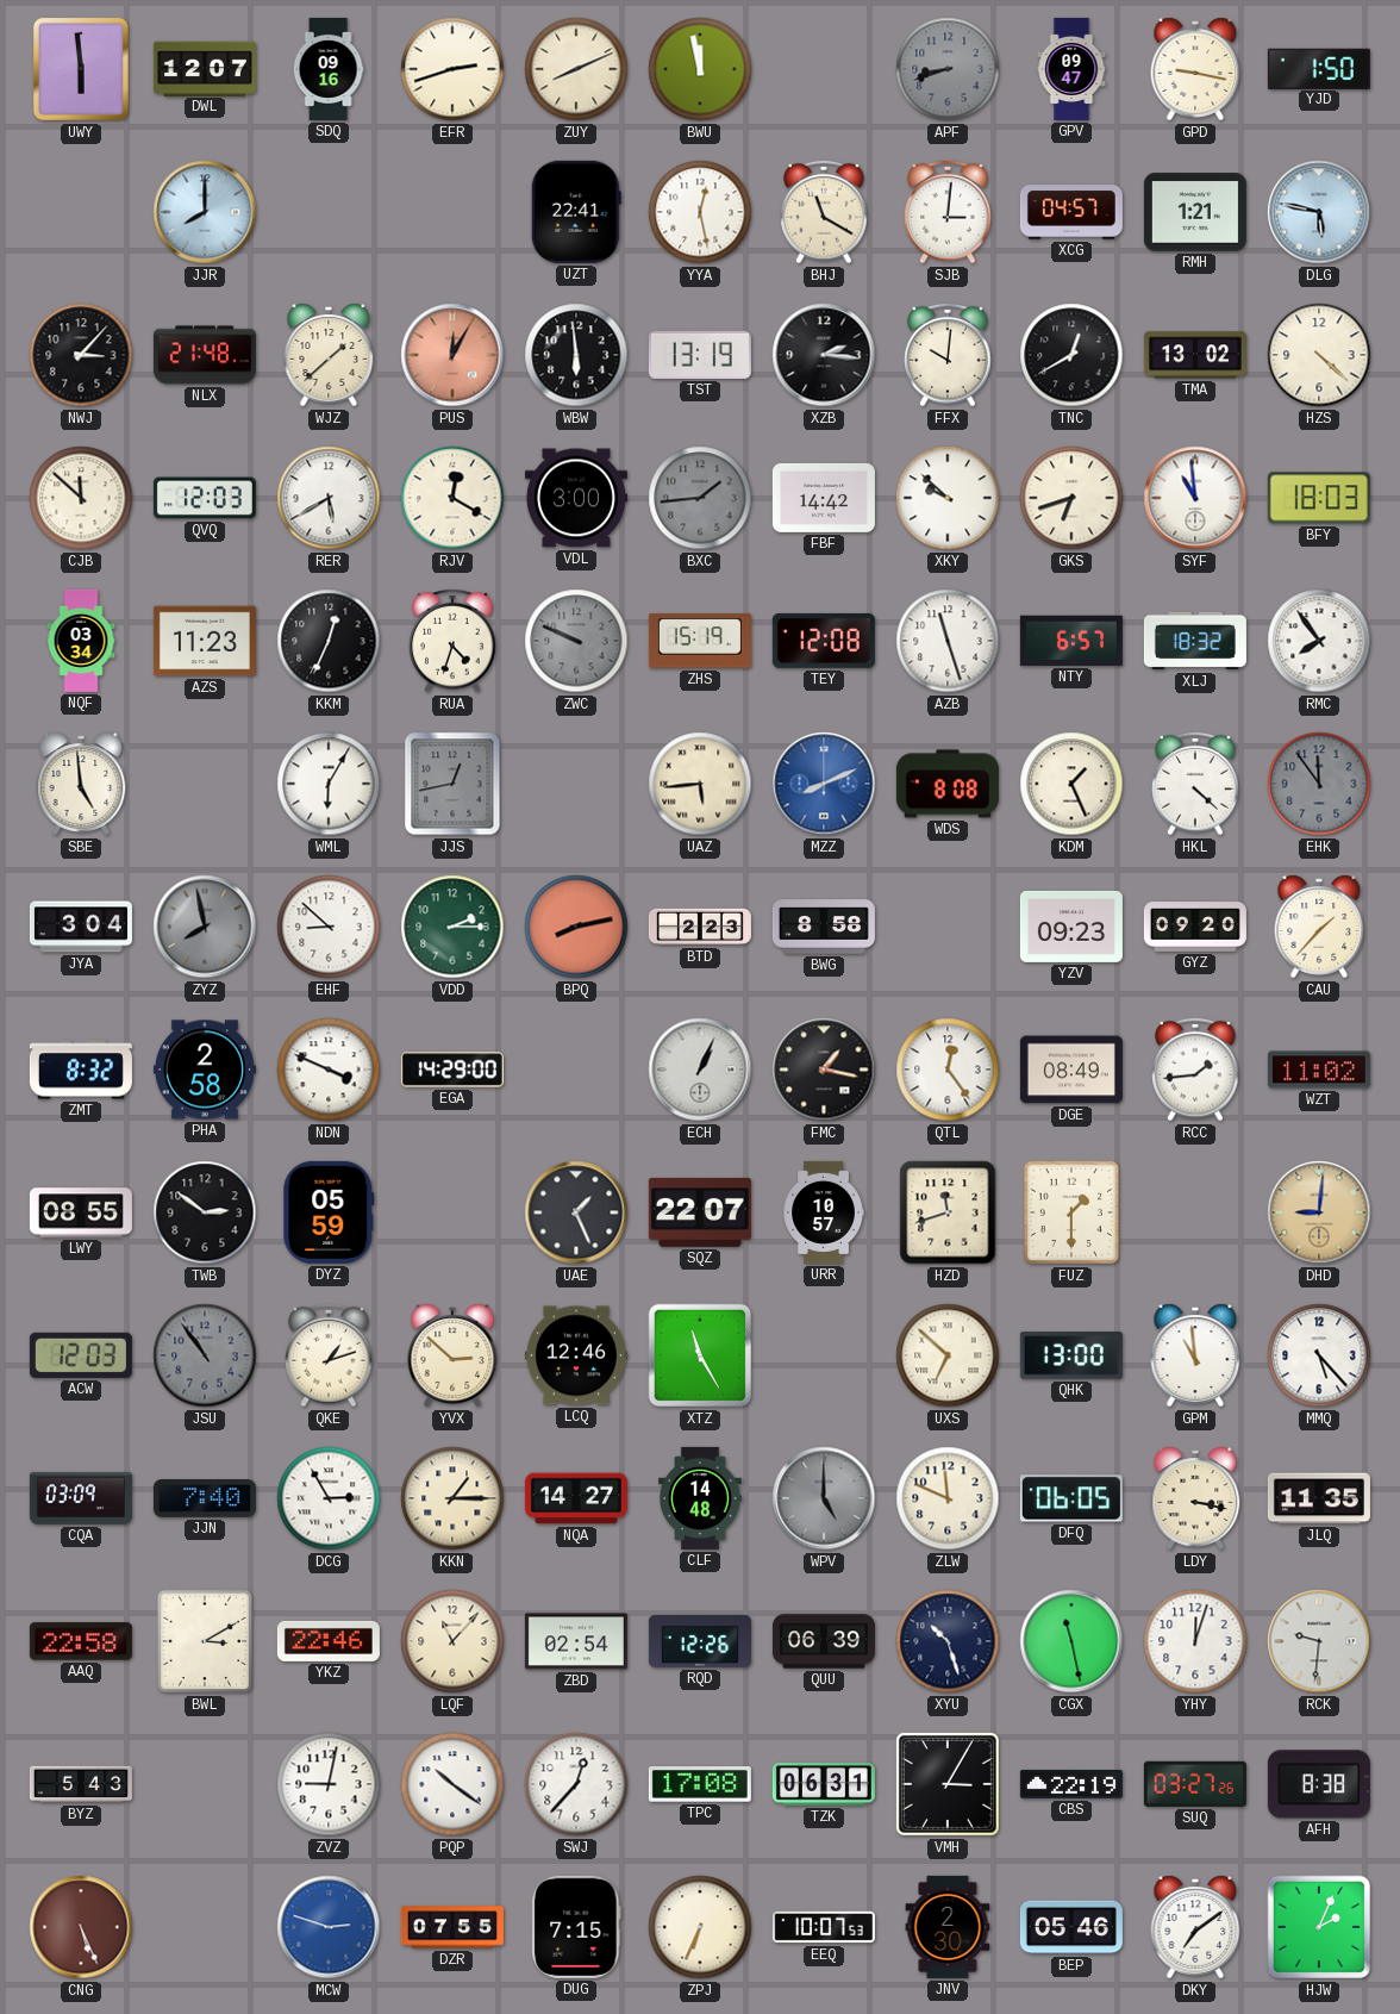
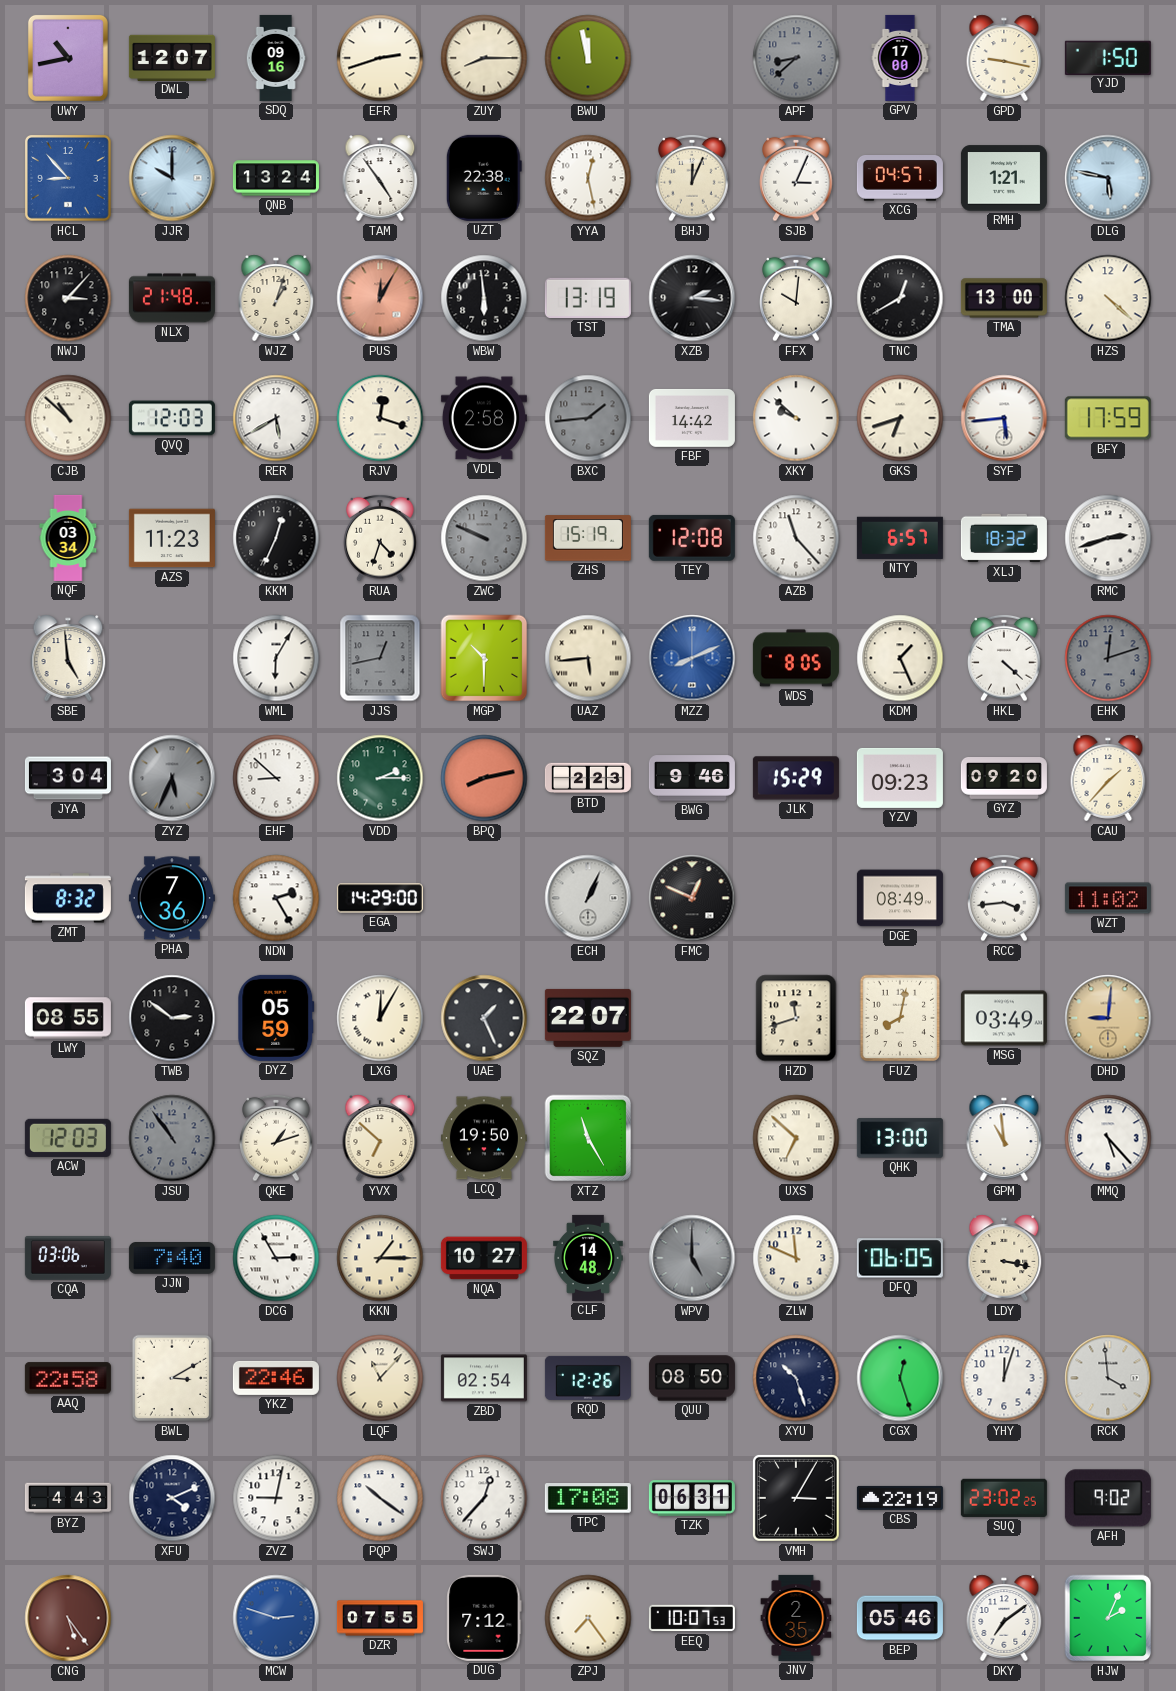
UWY: 5:59 -> 10:43 (68, 58)
ZUY: 8:11 -> 8:15 (484, 58)
APF: 8:42 -> 8:38 (796, 58)
GPV: 09:47 -> 17:00 (900, 58)
HCL: none -> 8:53 (68, 178)
JJR: 8:00 -> 10:00 (172, 178)
QNB: none -> 13:24 (276, 178)
TAM: none -> 4:54 (380, 178)
UZT: 22:41 -> 22:38 (484, 178)
BHJ: 11:20 -> 12:04 (692, 178)
SJB: 3:01 -> 3:04 (796, 178)
WJZ: 1:38 -> 1:03 (276, 298)
TMA: 13:02 -> 13:00 (1004, 298)
CJB: 11:52 -> 10:52 (68, 418)
RJV: 12:20 -> 12:18 (380, 418)
VDL: 3:00 -> 2:58 (484, 418)
SYF: 10:59 -> 5:44 (1004, 418)
BFY: 18:03 -> 17:59 (1108, 418)
AZB: 11:27 -> 11:23 (796, 538)
RMC: 7:54 -> 2:42 (1108, 538)
MGP: none -> 10:30 (484, 658)
WDS: 8:08 -> 8:05 (796, 658)
EHK: 11:54 -> 12:12 (1108, 658)
ZYZ: 7:58 -> 5:34 (172, 778)
BWG: 8:58 -> 9:46 (692, 778)
JLK: none -> 15:29 (796, 778)
PHA: 2:58 -> 7:36 (172, 898)
NDN: 3:49 -> 2:25 (276, 898)
FMC: 1:17 -> 12:49 (692, 898)
QTL: 12:24 -> none (948, 1070)
RCC: 1:44 -> 3:44 (1004, 898)
LXG: none -> 12:05 (380, 1018)
URR: 10:57 -> none (824, 1212)
FUZ: 1:30 -> 8:02 (900, 1018)
MSG: none -> 03:49 (1004, 1018)
YVX: 2:52 -> 6:52 (380, 1138)
LCQ: 12:46 -> 19:50 (484, 1138)
CQA: 03:09 -> 03:06 (68, 1258)
NQA: 14:27 -> 10:27 (484, 1258)
JLQ: 11:35 -> none (1319, 1498)
QUU: 06:39 -> 08:50 (692, 1378)
CGX: 11:28 -> 12:27 (900, 1378)
RCK: 9:31 -> 3:59 (1108, 1378)
BYZ: 5:43 -> 4:43 (68, 1498)
XFU: none -> 4:11 (172, 1498)
SUQ: 03:27 -> 23:02 (1004, 1498)
AFH: 8:38 -> 9:02 (1108, 1498)
CNG: 5:26 -> 5:24 (68, 1618)
DUG: 7:15 -> 7:12 (484, 1618)
ZPJ: 6:34 -> 7:24 (588, 1618)
JNV: 2:30 -> 2:35 (796, 1618)
